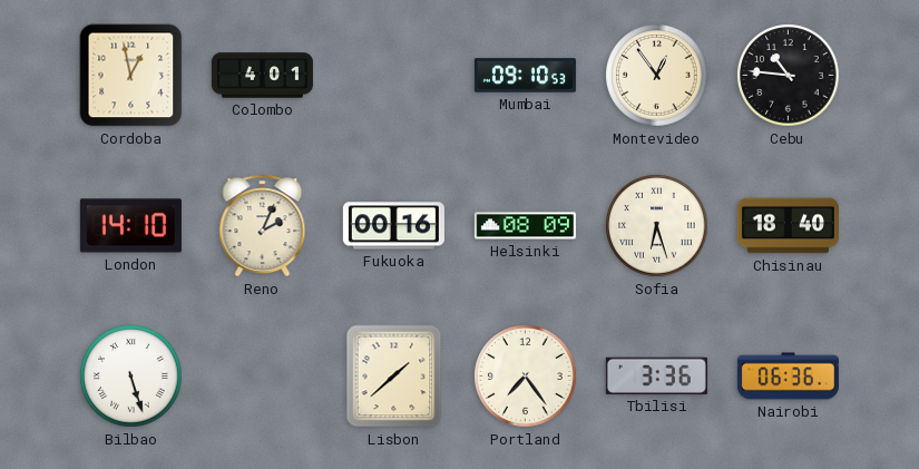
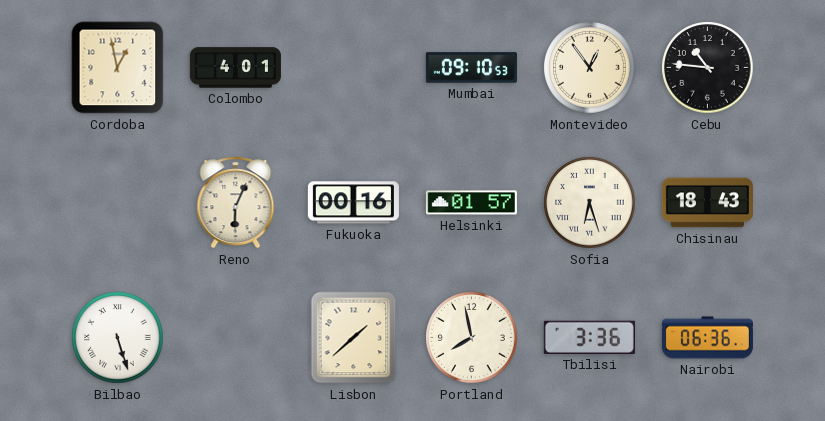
London: 14:10 -> none (130, 226)
Reno: 2:04 -> 6:04 (236, 203)
Helsinki: 08:09 -> 01:57 (471, 203)
Chisinau: 18:40 -> 18:43 (707, 203)
Portland: 7:24 -> 7:58 (472, 338)
